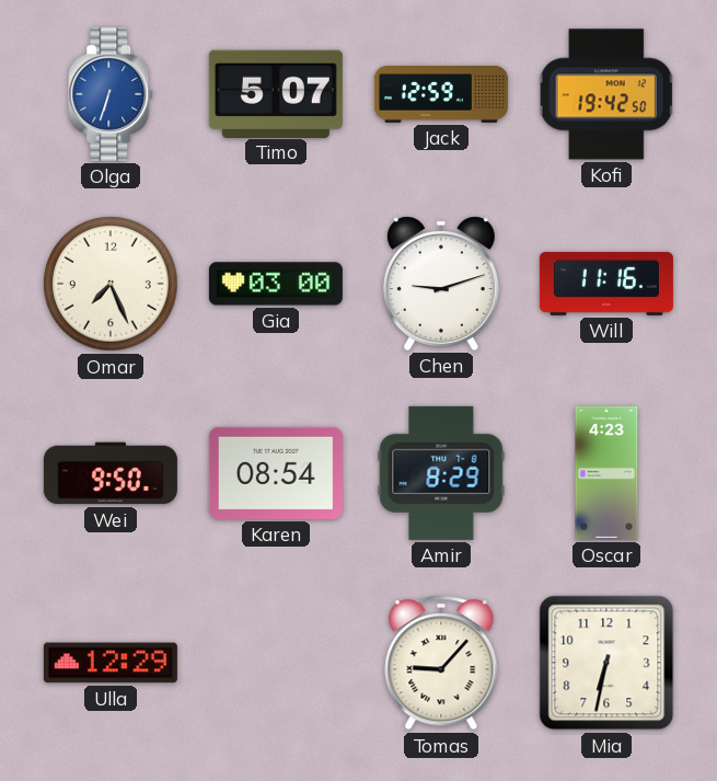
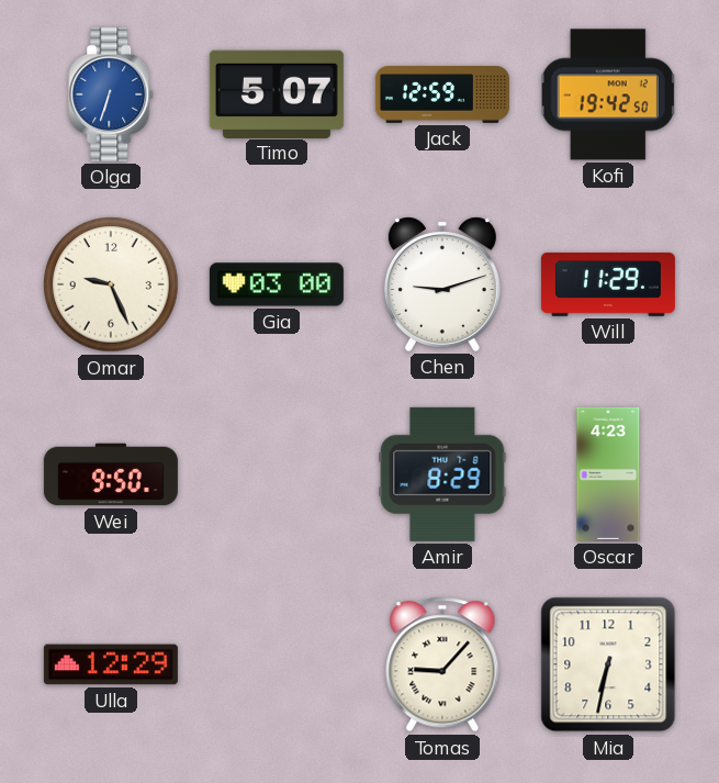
Omar: 7:26 -> 9:26 (111, 284)
Will: 11:16 -> 11:29 (608, 284)
Karen: 08:54 -> none (276, 473)
